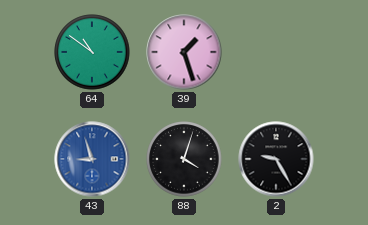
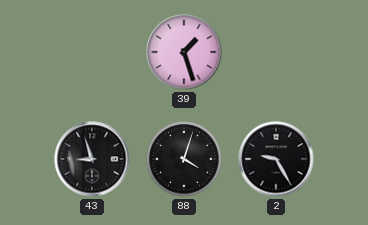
64: 10:51 -> none (92, 52)
43 dial: blue -> black (92, 159)
